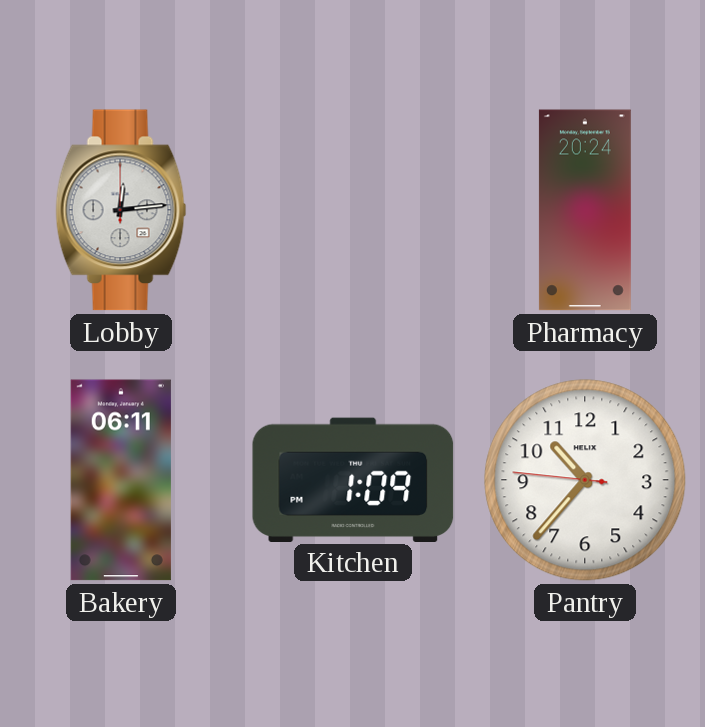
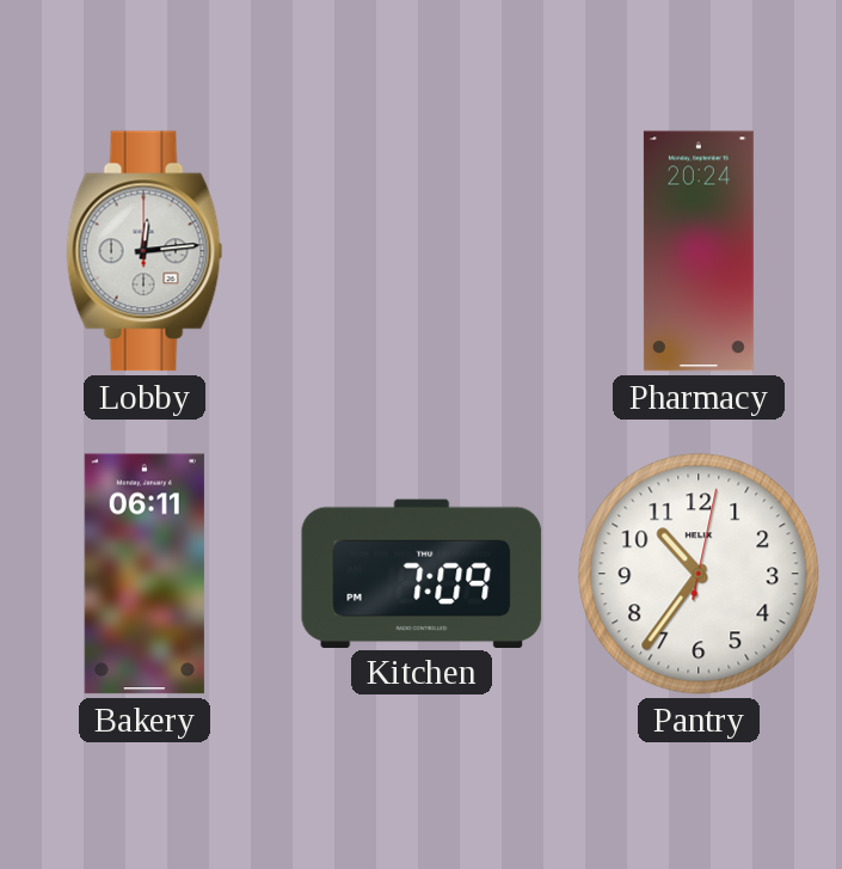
Kitchen: 1:09 -> 7:09 (422, 573)
Pantry: 10:36:46 -> 10:36:02 (699, 574)
